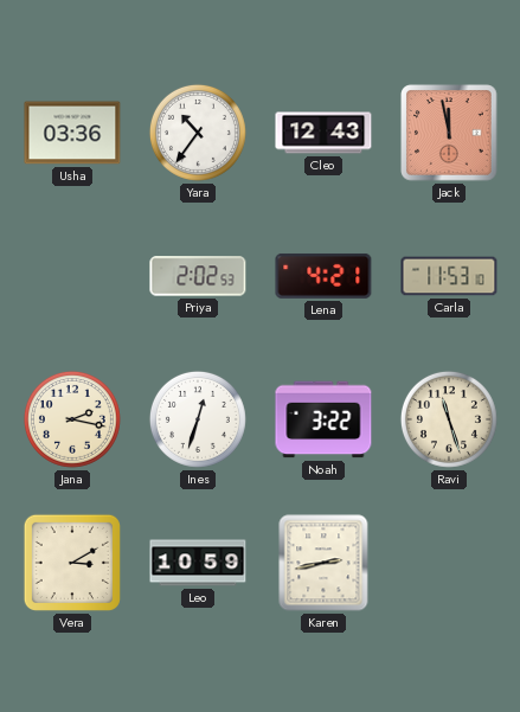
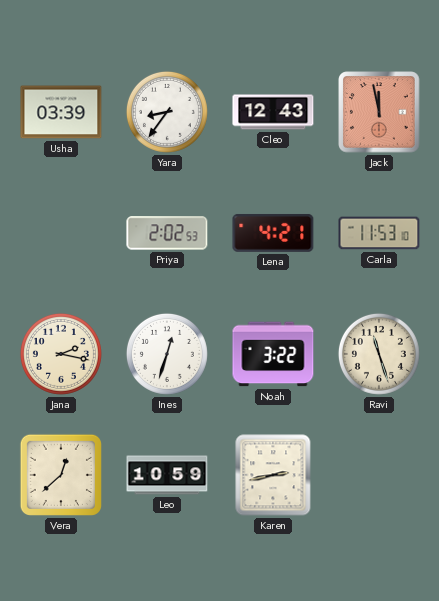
Usha: 03:36 -> 03:39 (61, 112)
Yara: 10:36 -> 8:36 (167, 112)
Vera: 3:10 -> 12:38 (61, 475)
